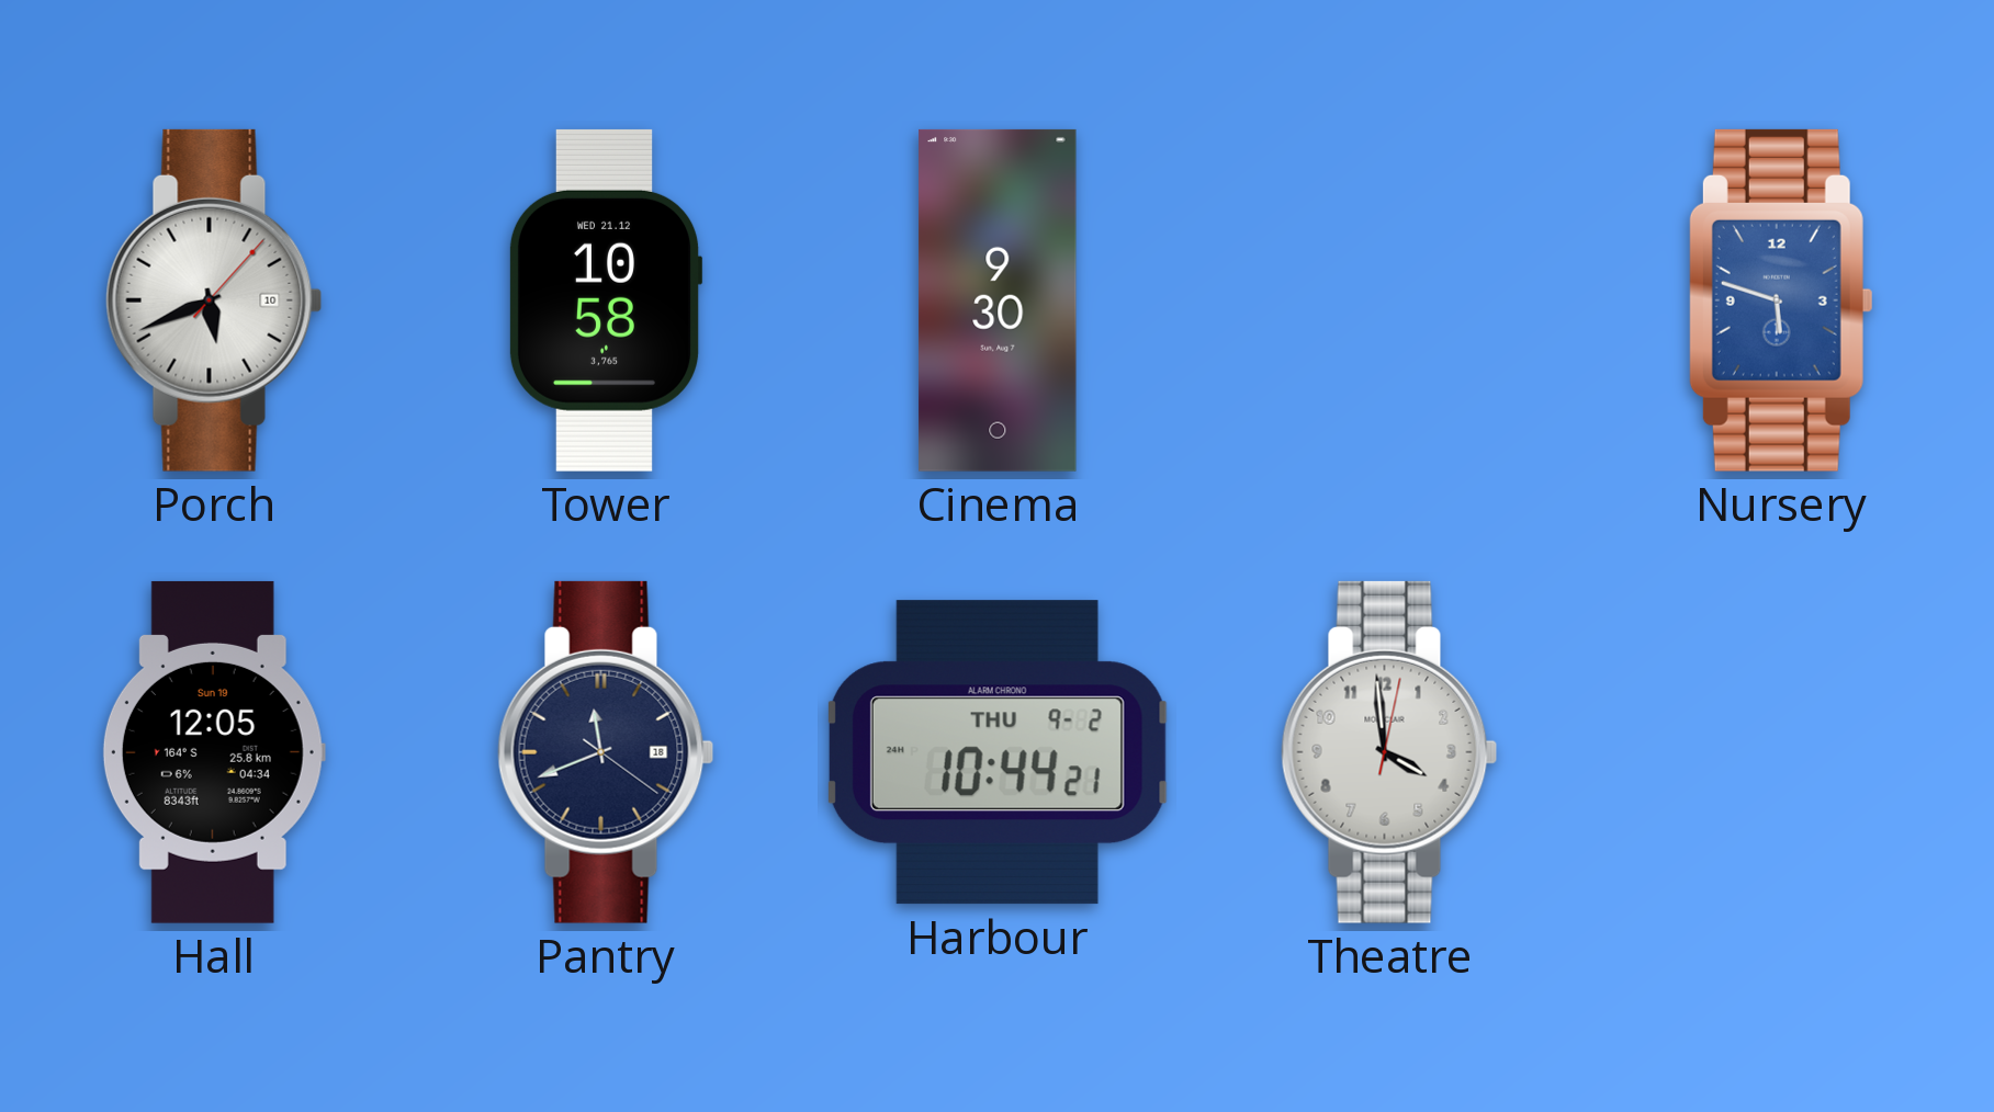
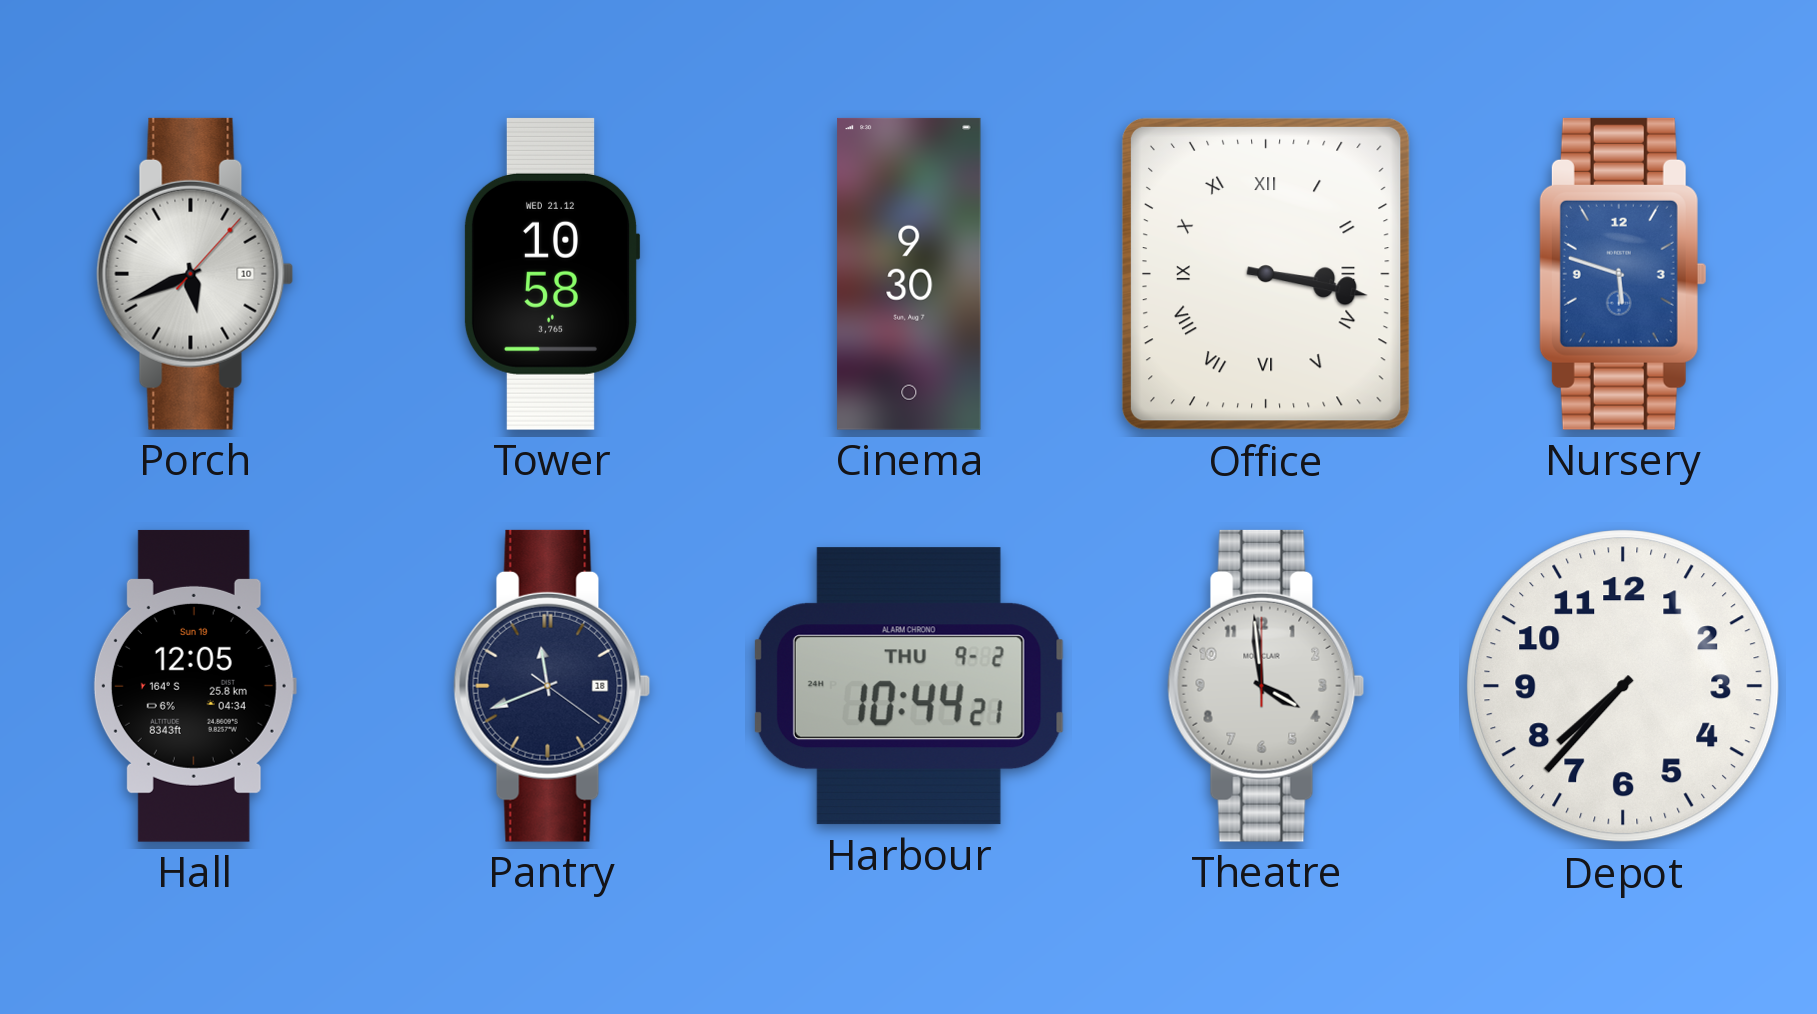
Office: none -> 3:17 (1266, 274)
Theatre: 3:59:02 -> 3:59:00 (1266, 686)
Depot: none -> 7:37 (1623, 686)
